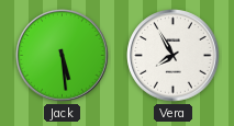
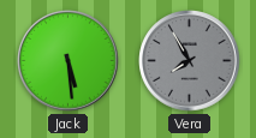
Vera dial: white -> grey (190, 61)
